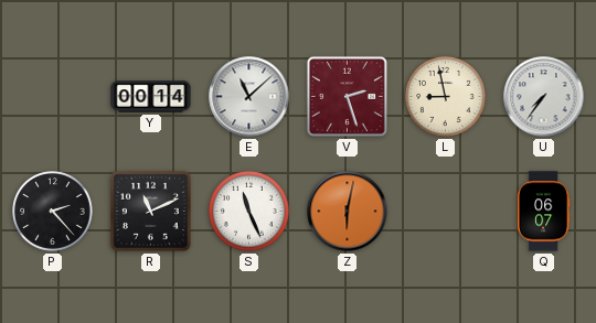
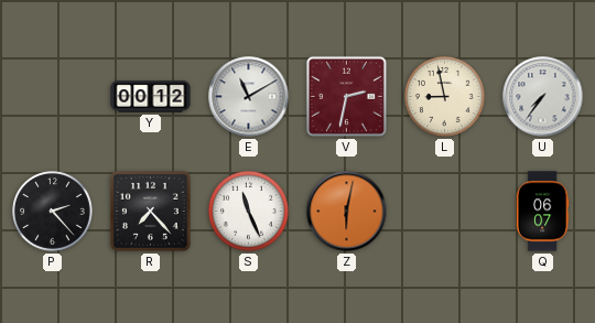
Y: 00:14 -> 00:12 (151, 97)
E: 11:08 -> 11:10 (249, 97)
V: 2:27 -> 2:32 (346, 96)
R: 11:11 -> 7:23 (150, 211)
